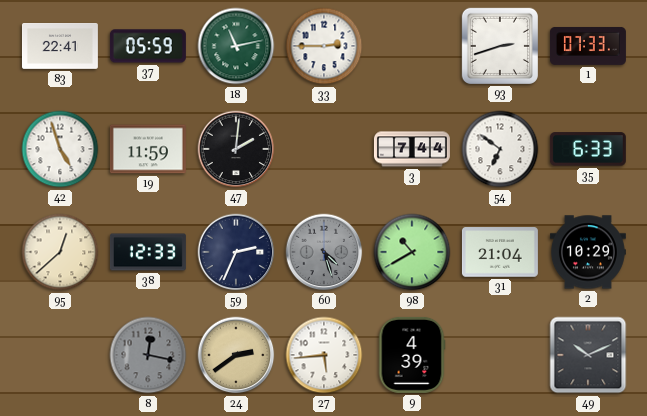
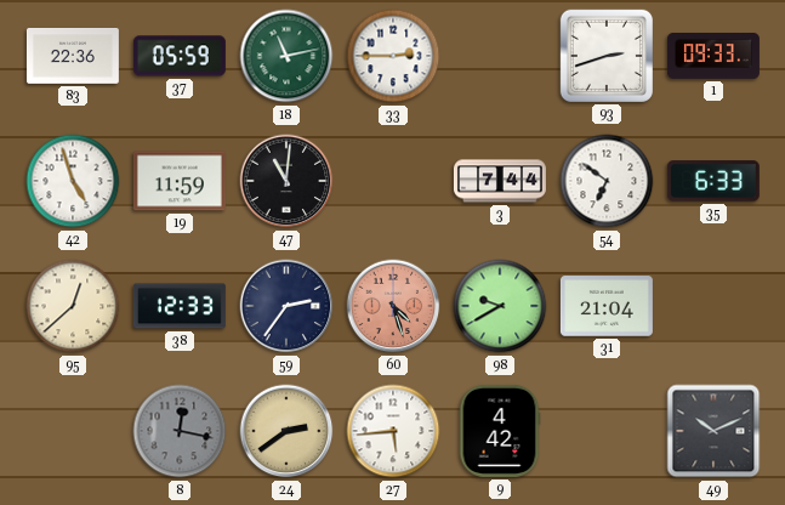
83: 22:41 -> 22:36 (73, 57)
1: 07:33 -> 09:33 (713, 56)
47: 2:01 -> 11:01 (286, 181)
59: 2:34 -> 2:36 (286, 306)
60 dial: grey -> salmon (393, 306)
98: 10:40 -> 9:40 (500, 306)
2: 10:29 -> none (588, 252)
9: 4:39 -> 4:42 (500, 431)
